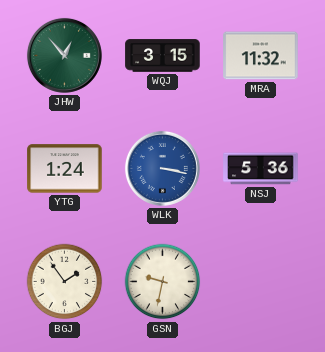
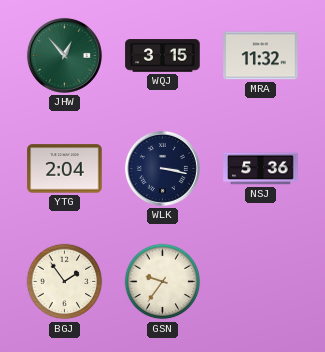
YTG: 1:24 -> 2:04 (65, 169)
WLK dial: blue -> navy (162, 168)
GSN: 9:32 -> 9:36 (163, 282)
